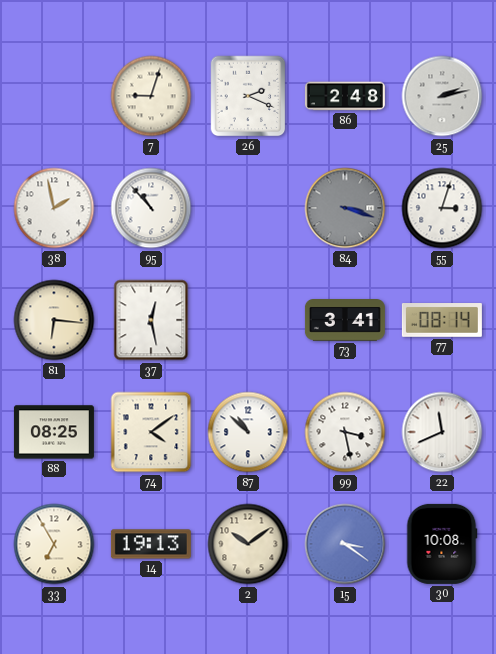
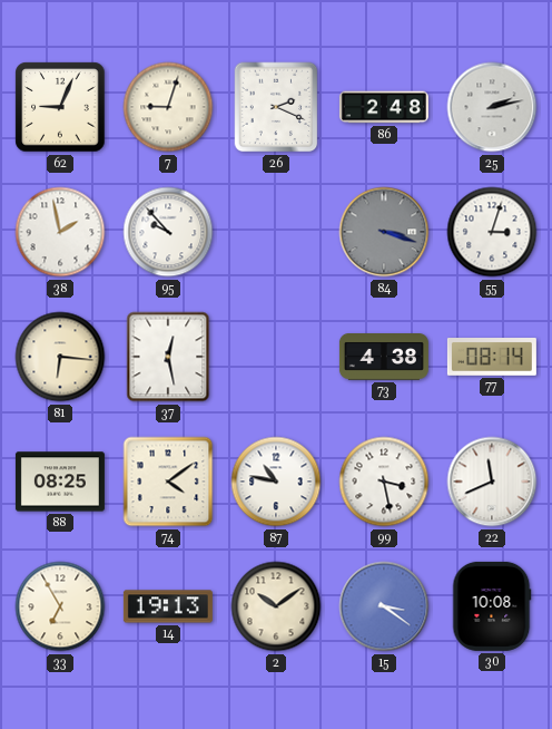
62: none -> 9:04 (60, 107)
95: 10:53 -> 9:53 (168, 232)
73: 3:41 -> 4:38 (384, 358)
87: 10:52 -> 10:47 (276, 482)
